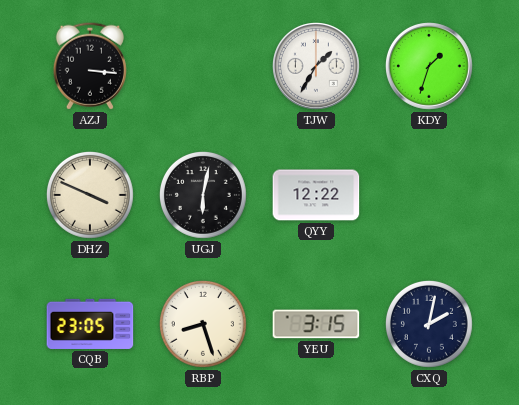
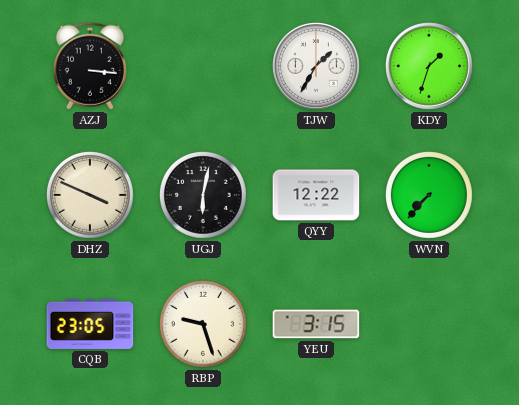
WVN: none -> 7:37 (429, 195)
RBP: 8:27 -> 9:27 (203, 324)
CXQ: 2:02 -> none (429, 324)
